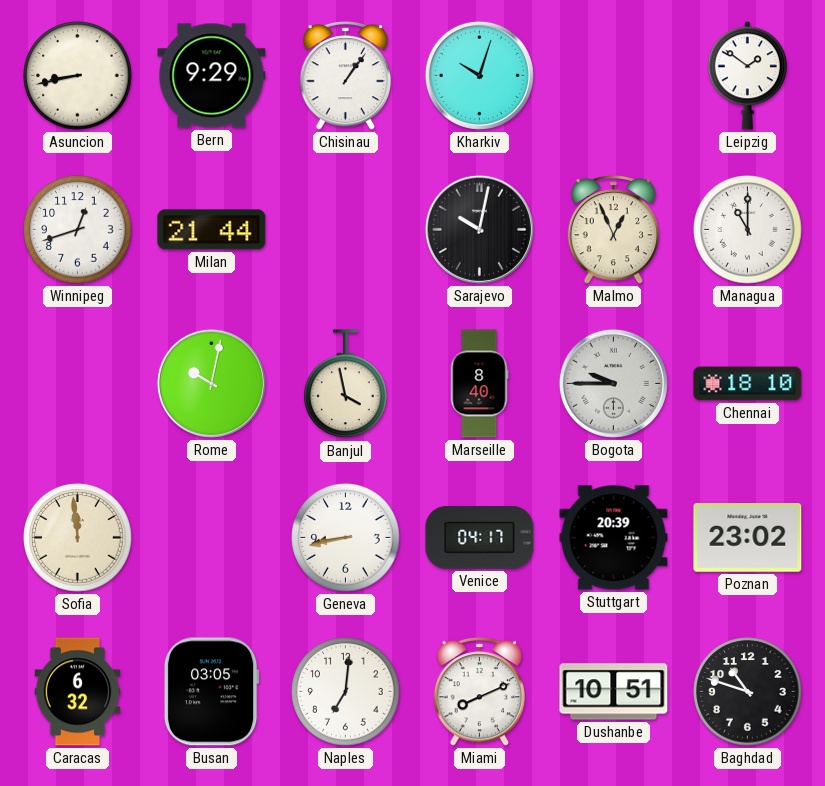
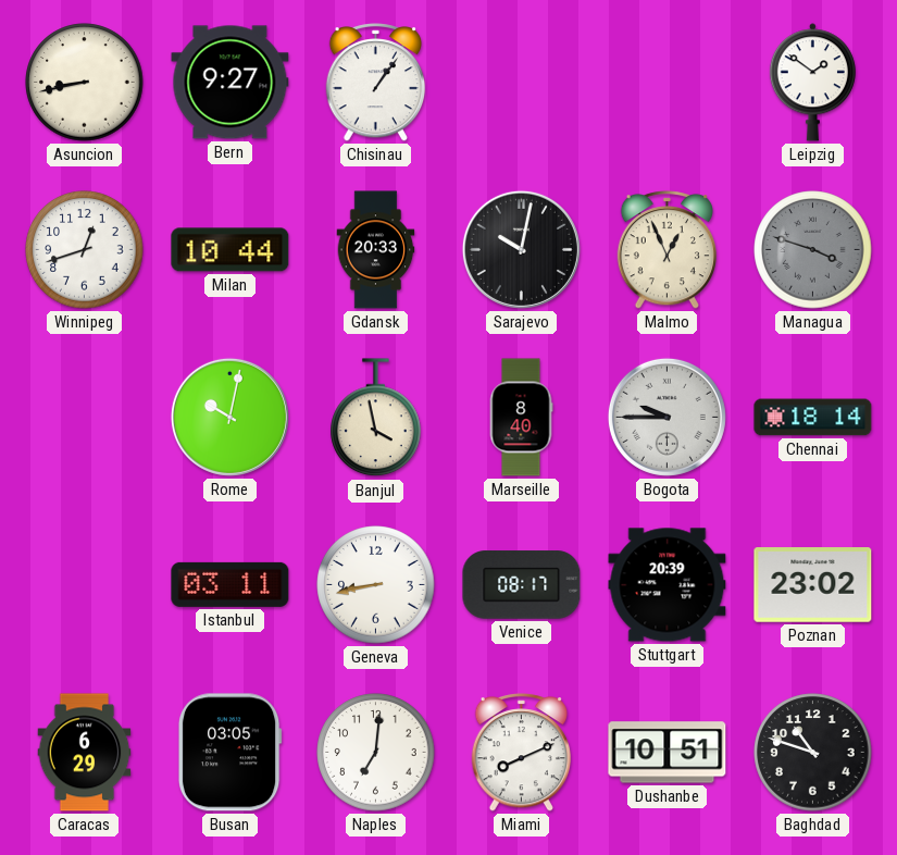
Bern: 9:29 -> 9:27 (231, 83)
Kharkiv: 10:03 -> none (479, 75)
Milan: 21:44 -> 10:44 (231, 250)
Gdansk: none -> 20:33 (376, 250)
Managua: 11:00 -> 3:48 (813, 250)
Managua dial: white -> grey (813, 250)
Chennai: 18:10 -> 18:14 (813, 418)
Sofia: 11:59 -> none (78, 538)
Istanbul: none -> 03:11 (231, 584)
Venice: 04:17 -> 08:17 (522, 585)
Caracas: 6:32 -> 6:29 (85, 753)
